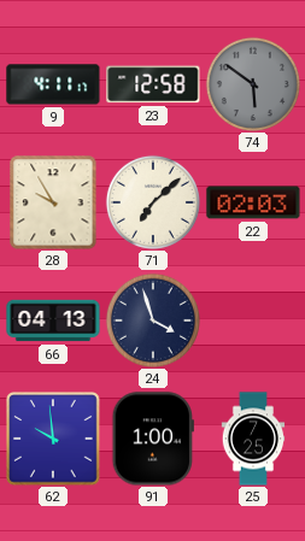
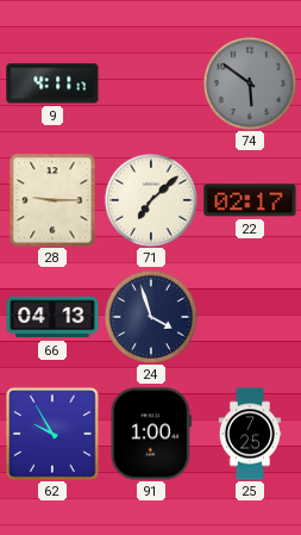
23: 12:58 -> none (153, 84)
28: 9:55 -> 9:15 (52, 200)
22: 02:03 -> 02:17 (250, 200)
62: 9:59 -> 9:55 (54, 435)
